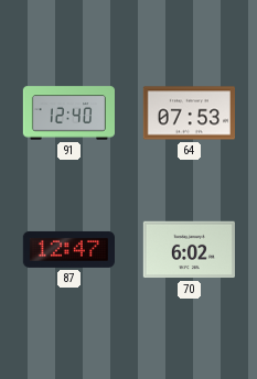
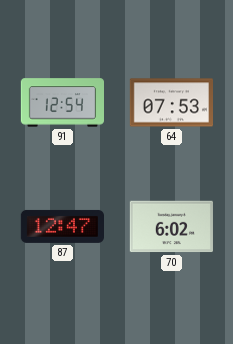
91: 12:40 -> 12:54 (62, 103)
